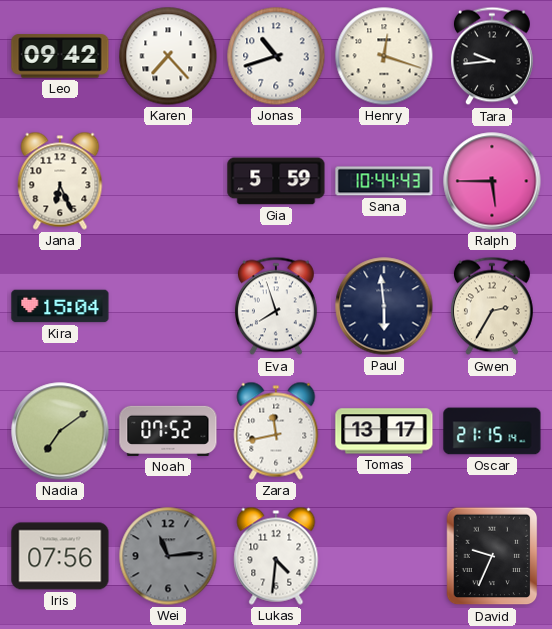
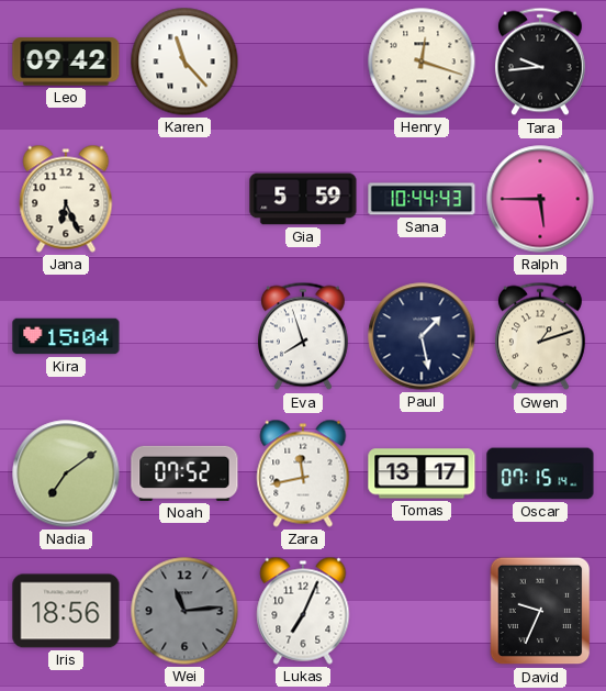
Karen: 7:23 -> 11:23 (184, 62)
Jonas: 10:42 -> none (276, 56)
Paul: 5:59 -> 1:28 (422, 336)
Gwen: 2:35 -> 1:12 (540, 336)
Oscar: 21:15 -> 07:15 (540, 473)
Iris: 07:56 -> 18:56 (66, 611)
Lukas: 4:31 -> 7:04 (303, 611)
